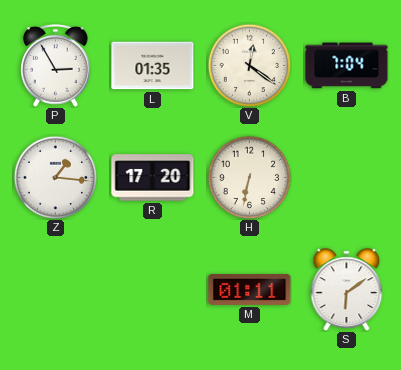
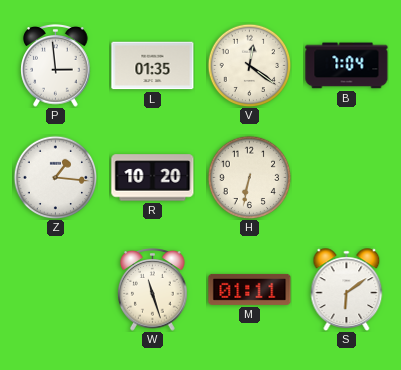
P: 2:55 -> 2:59 (56, 66)
R: 17:20 -> 10:20 (153, 178)
W: none -> 11:27 (153, 290)
